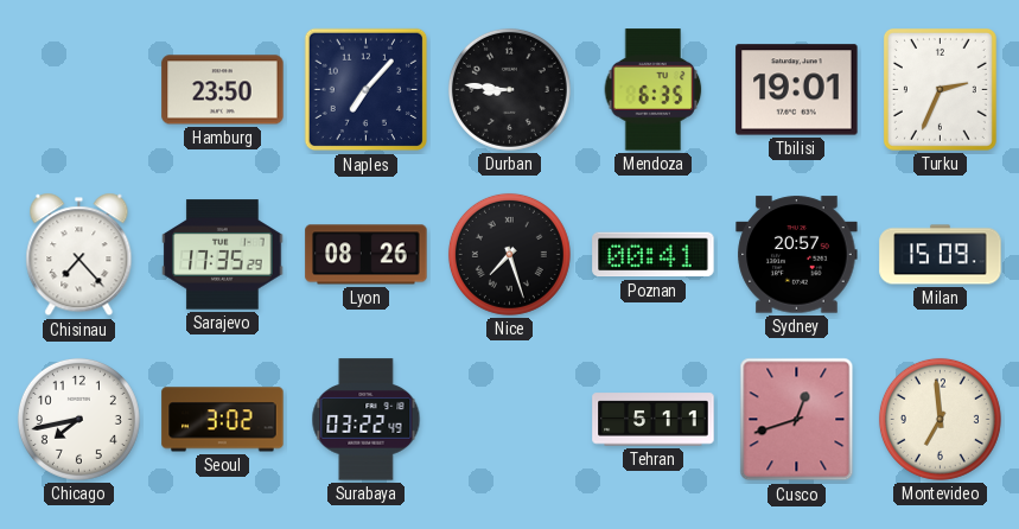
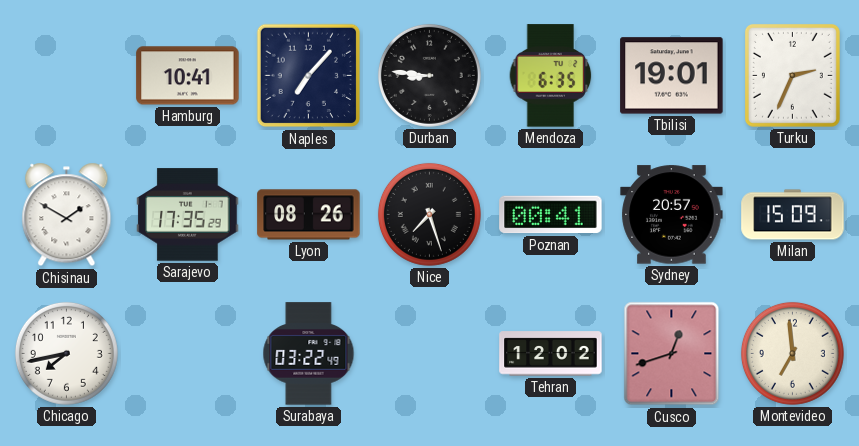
Hamburg: 23:50 -> 10:41 (188, 76)
Chisinau: 7:23 -> 1:50 (67, 215)
Seoul: 3:02 -> none (223, 420)
Tehran: 5:11 -> 12:02 (551, 354)
